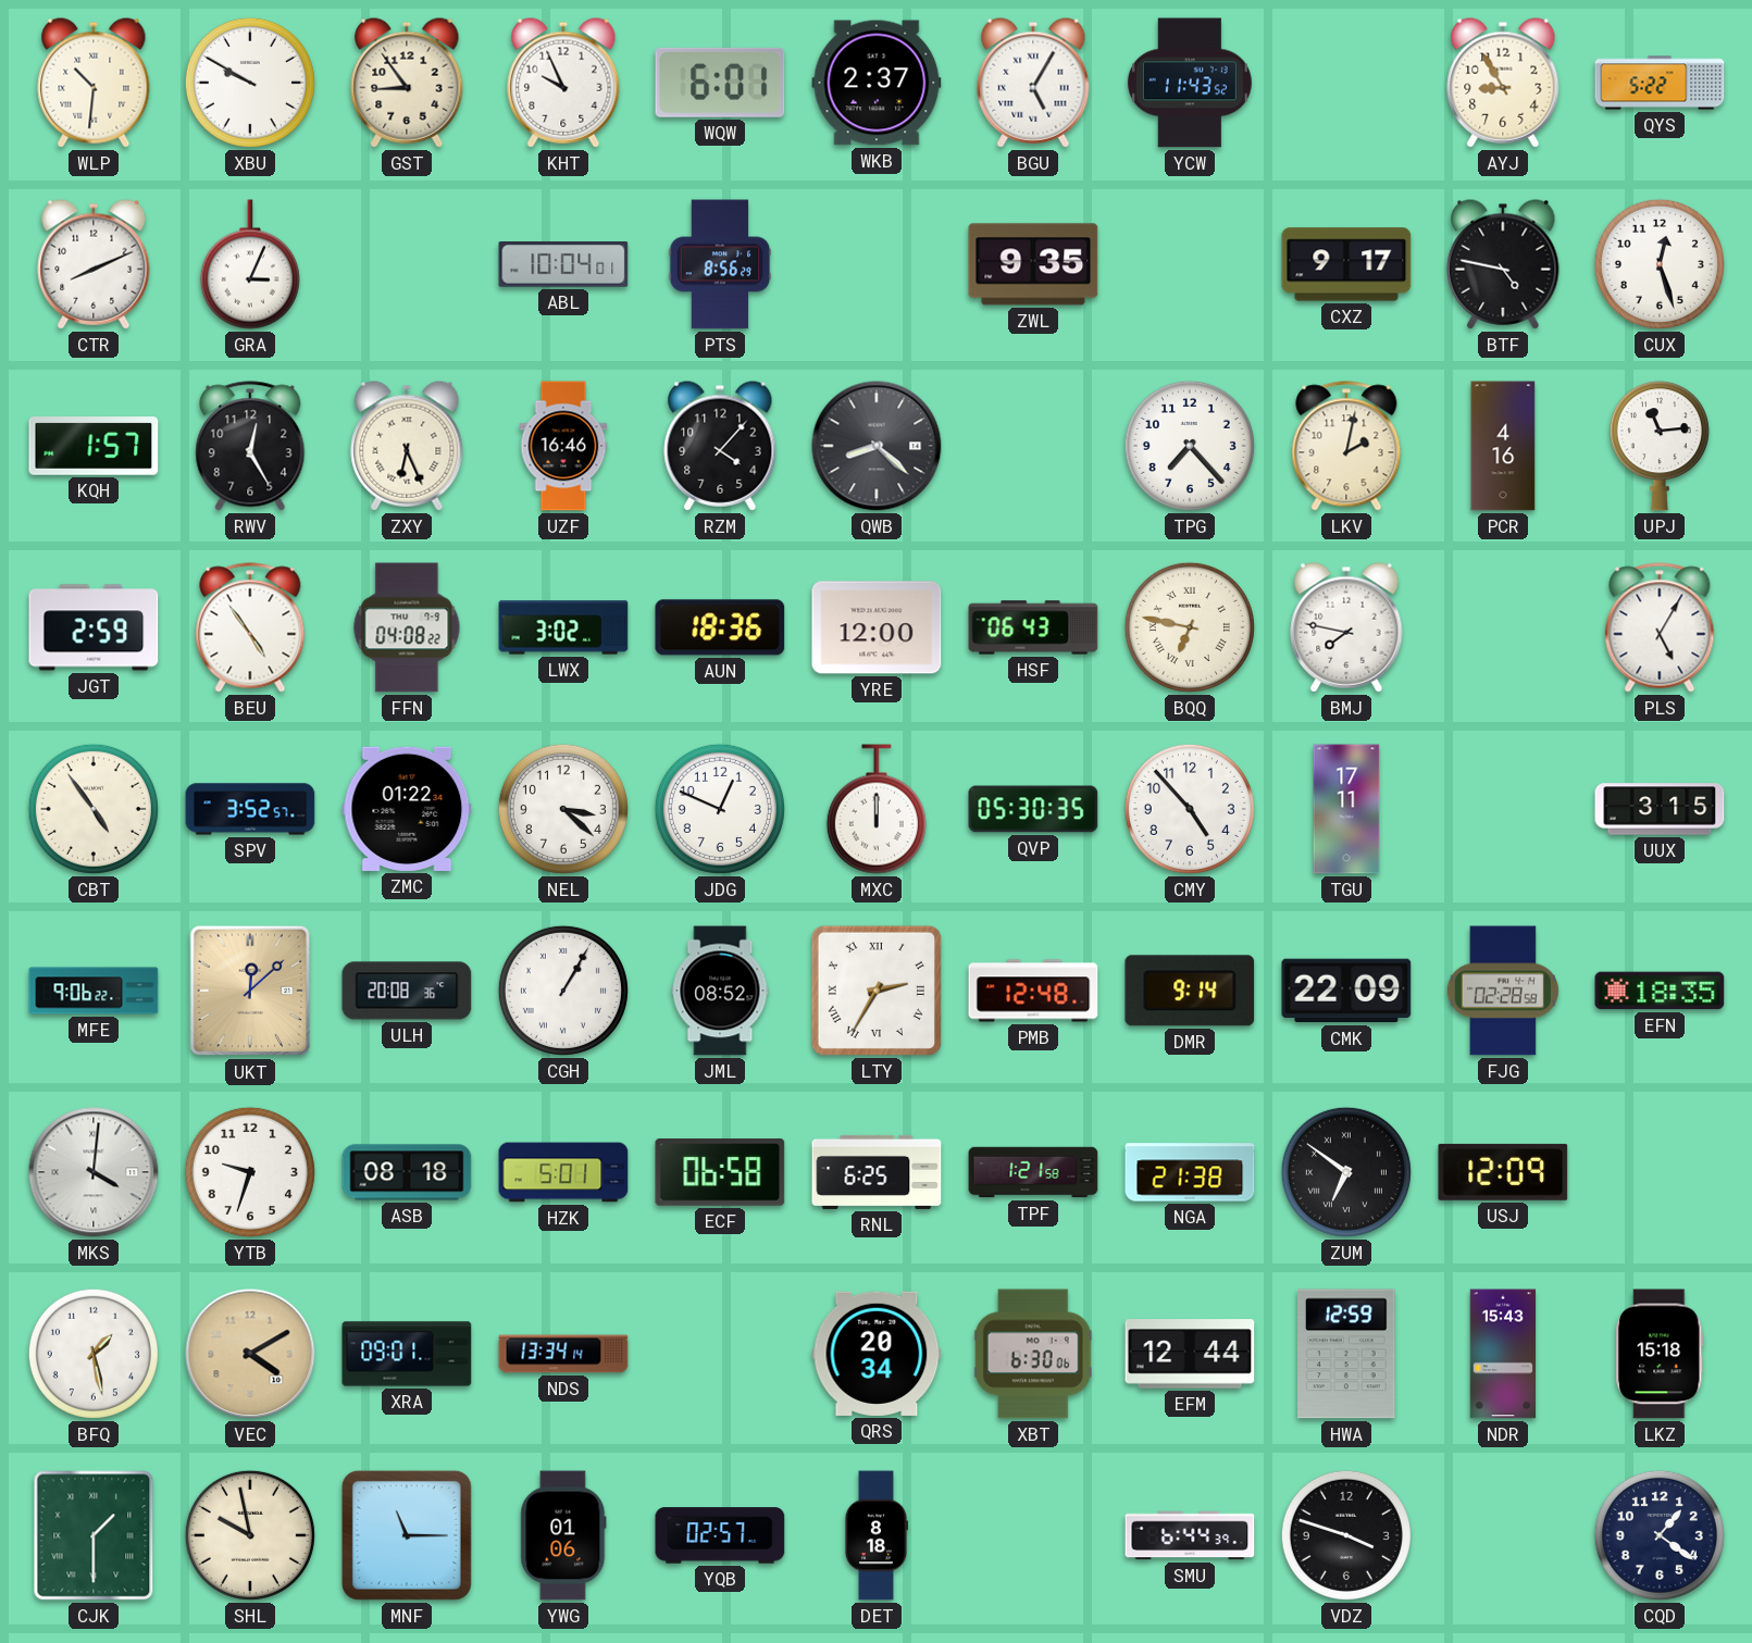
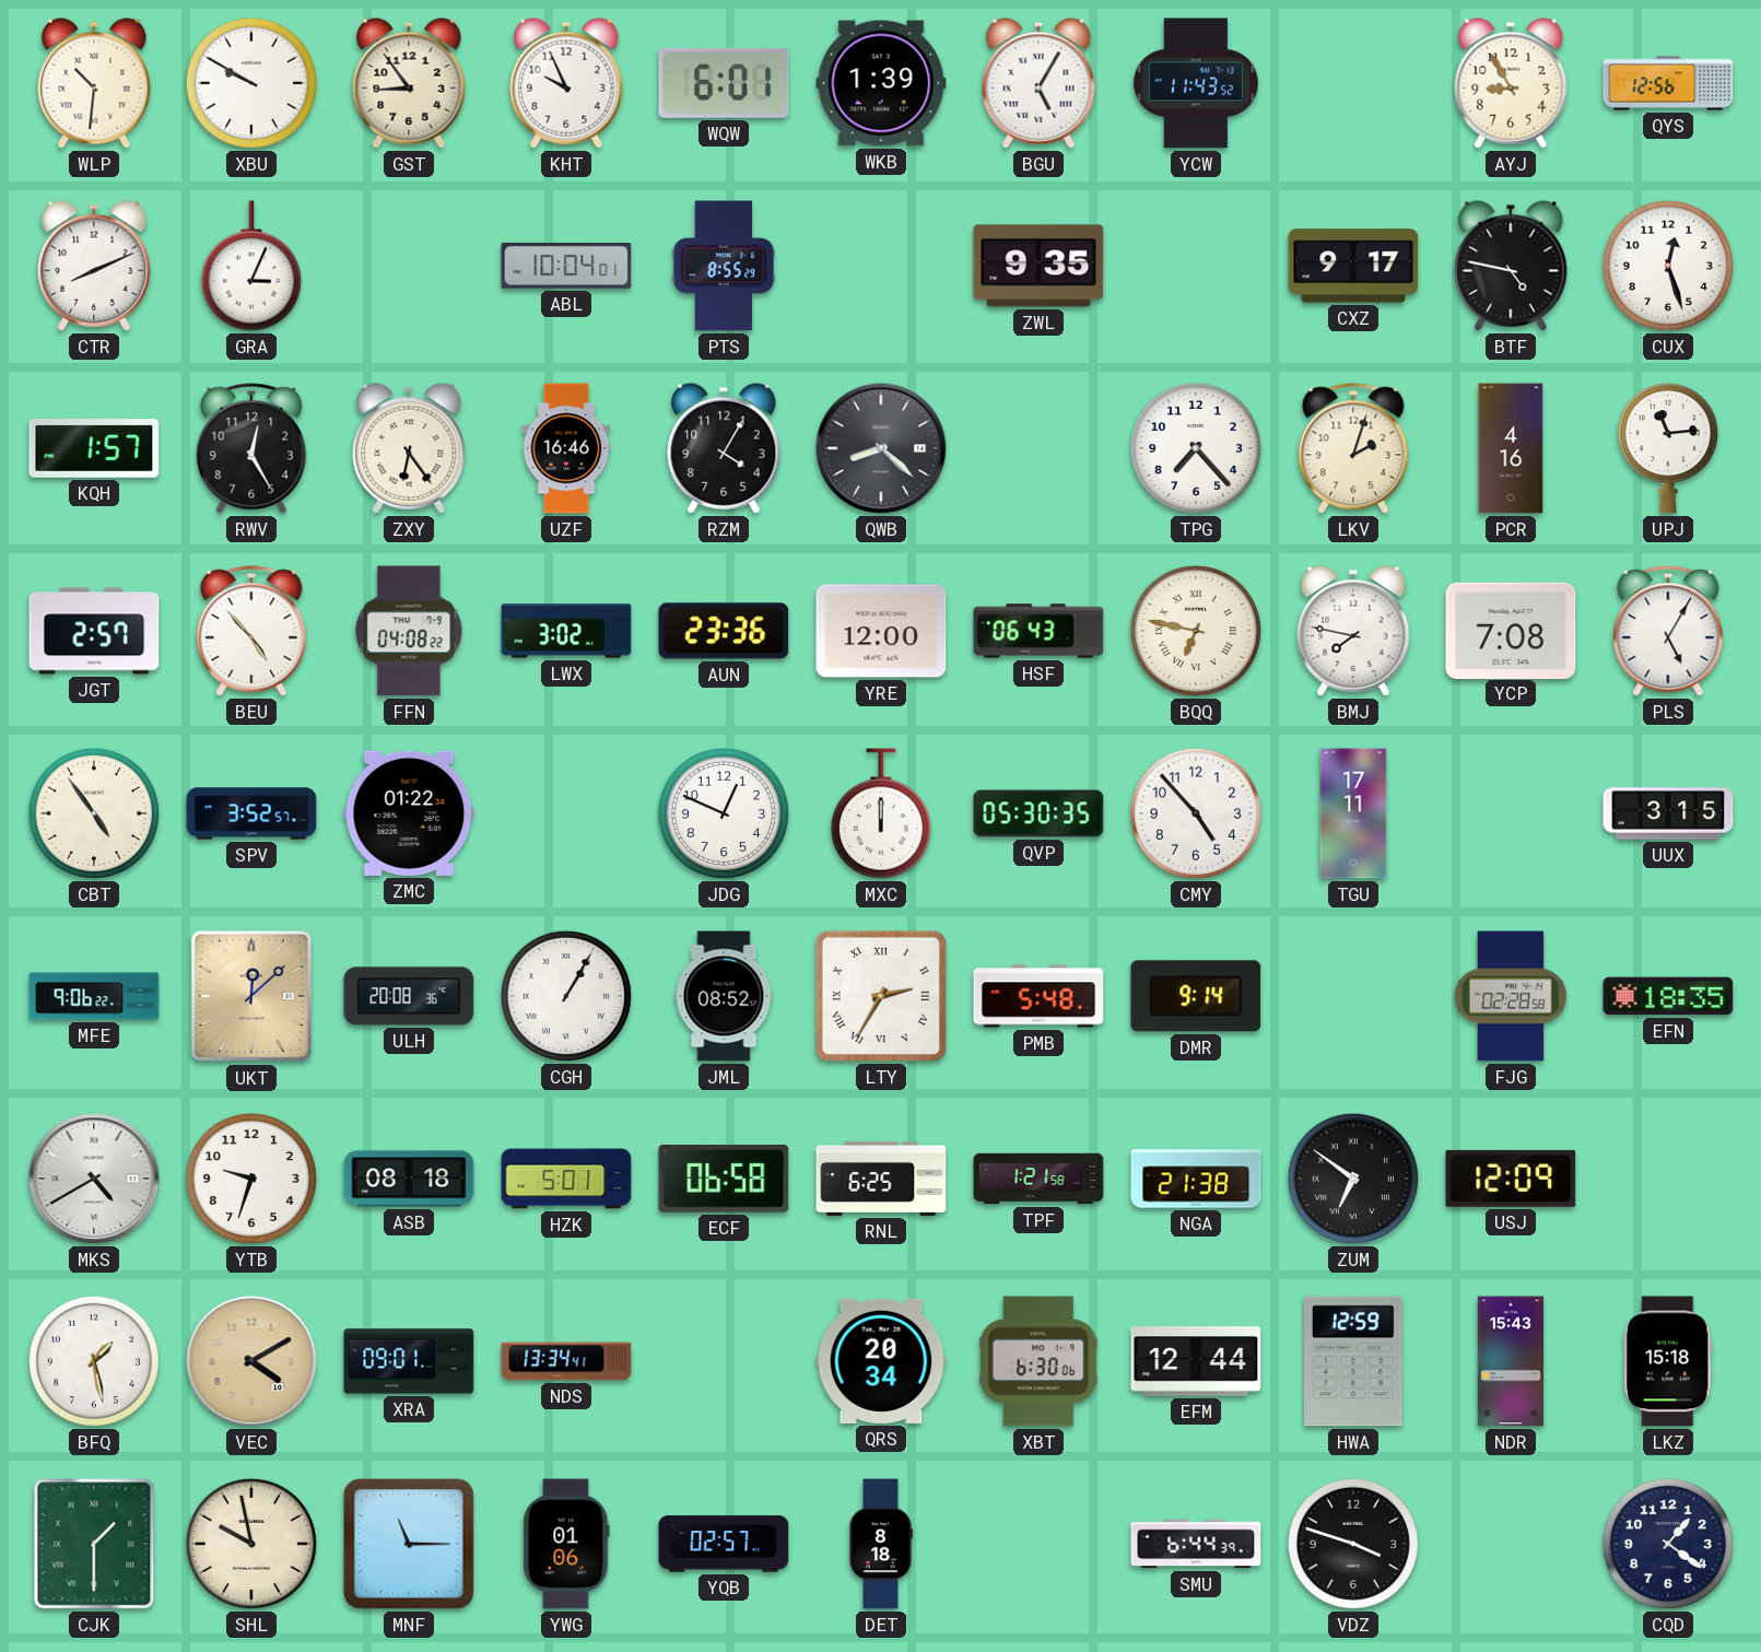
WKB: 2:37 -> 1:39 (881, 83)
QYS: 5:22 -> 12:56 (1668, 83)
PTS: 8:56 -> 8:55 (724, 266)
ZXY: 6:26 -> 6:24 (409, 448)
RZM: 4:07 -> 4:05 (724, 448)
LKV: 2:02 -> 2:03 (1353, 448)
JGT: 2:59 -> 2:57 (94, 631)
BEU: 4:54 -> 4:53 (251, 631)
AUN: 18:36 -> 23:36 (724, 631)
YCP: none -> 7:08 (1511, 630)
NEL: 3:22 -> none (563, 809)
PMB: 12:48 -> 5:48 (1038, 996)
CMK: 22:09 -> none (1346, 991)
MKS: 4:01 -> 4:40 (94, 1179)
NDS: 13:34:14 -> 13:34:41 (566, 1361)
